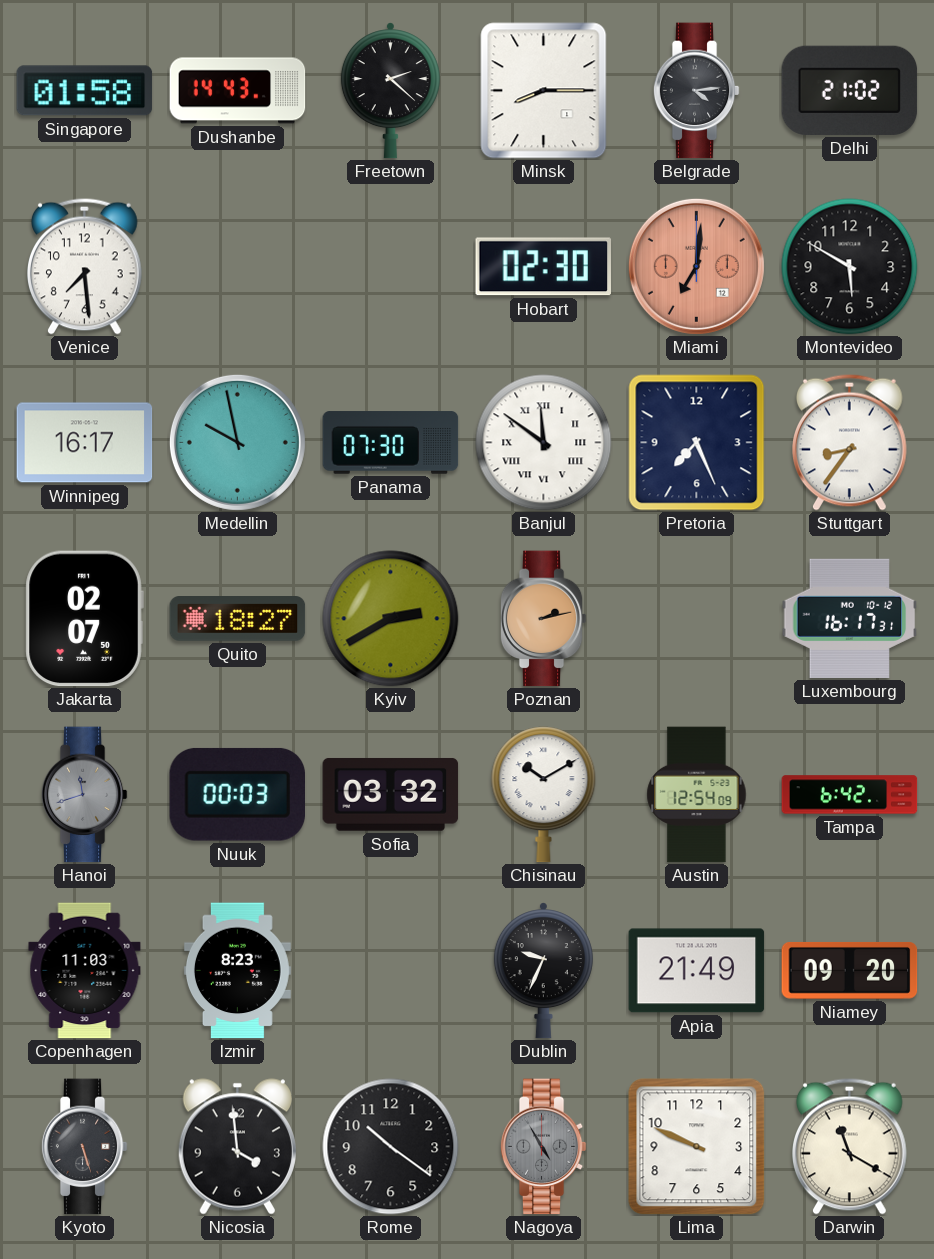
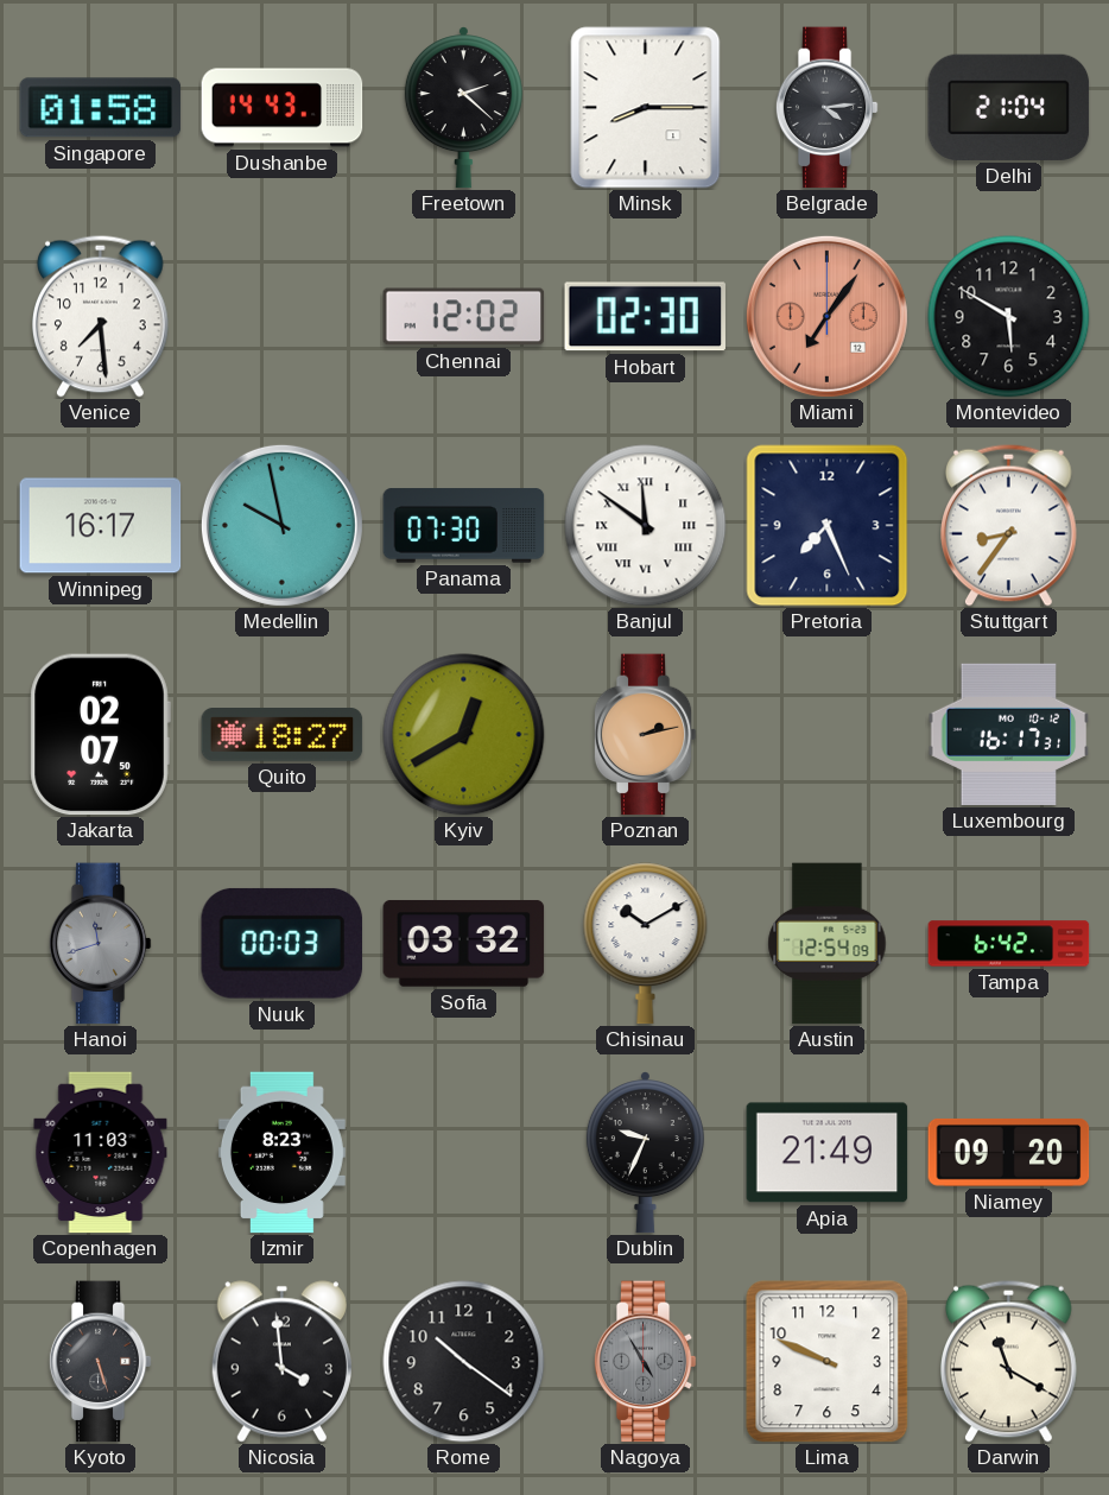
Delhi: 21:02 -> 21:04 (1009, 107)
Chennai: none -> 12:02 (464, 317)
Miami: 7:01 -> 7:06 (826, 316)
Kyiv: 2:40 -> 12:40 (464, 735)
